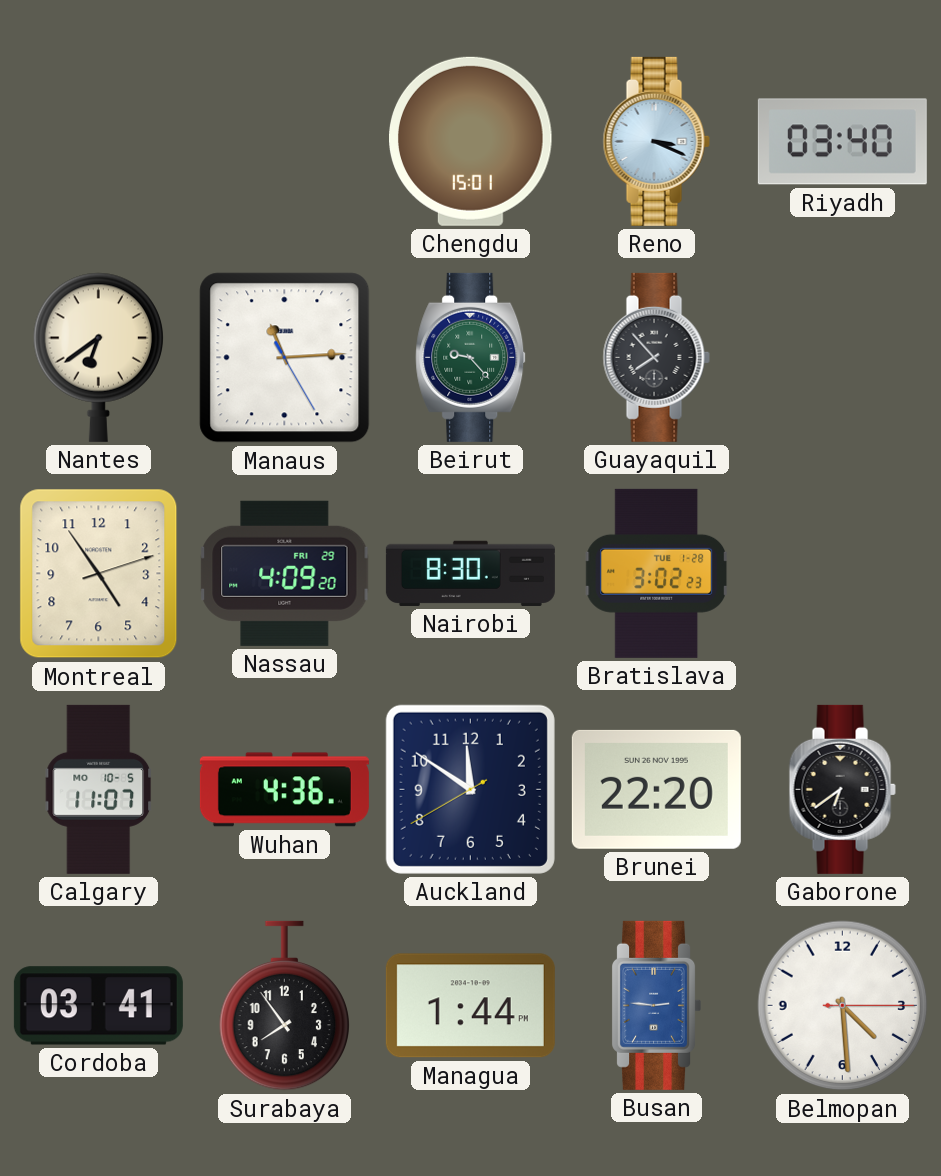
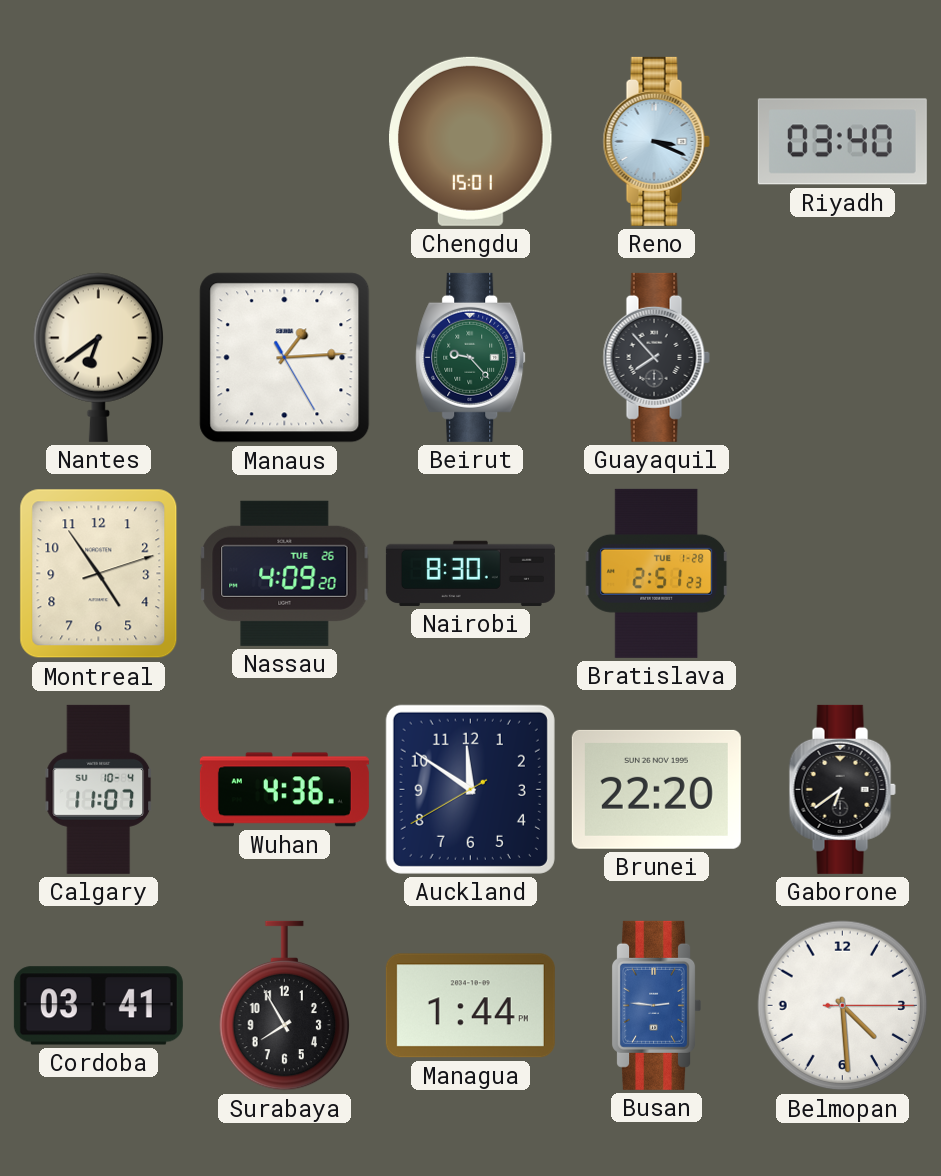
Manaus: 11:14 -> 1:14 (285, 358)
Nassau date: FRI 29 -> TUE 26 (285, 573)
Bratislava: 3:02 -> 2:51 (657, 573)
Calgary date: MO 10-5 -> SU 10-4 (99, 789)
Surabaya: 7:54 -> 7:55 (284, 1006)
